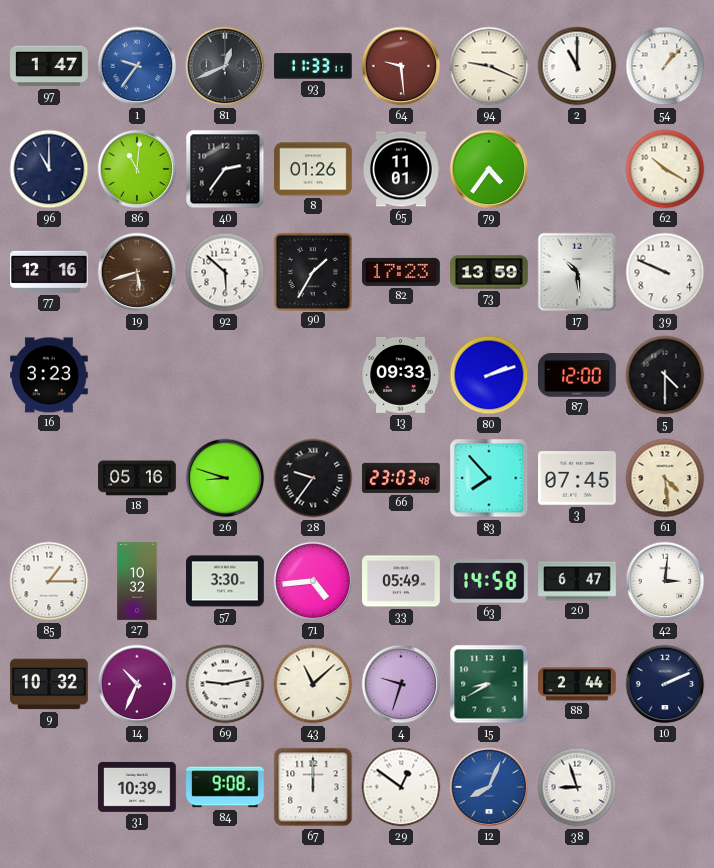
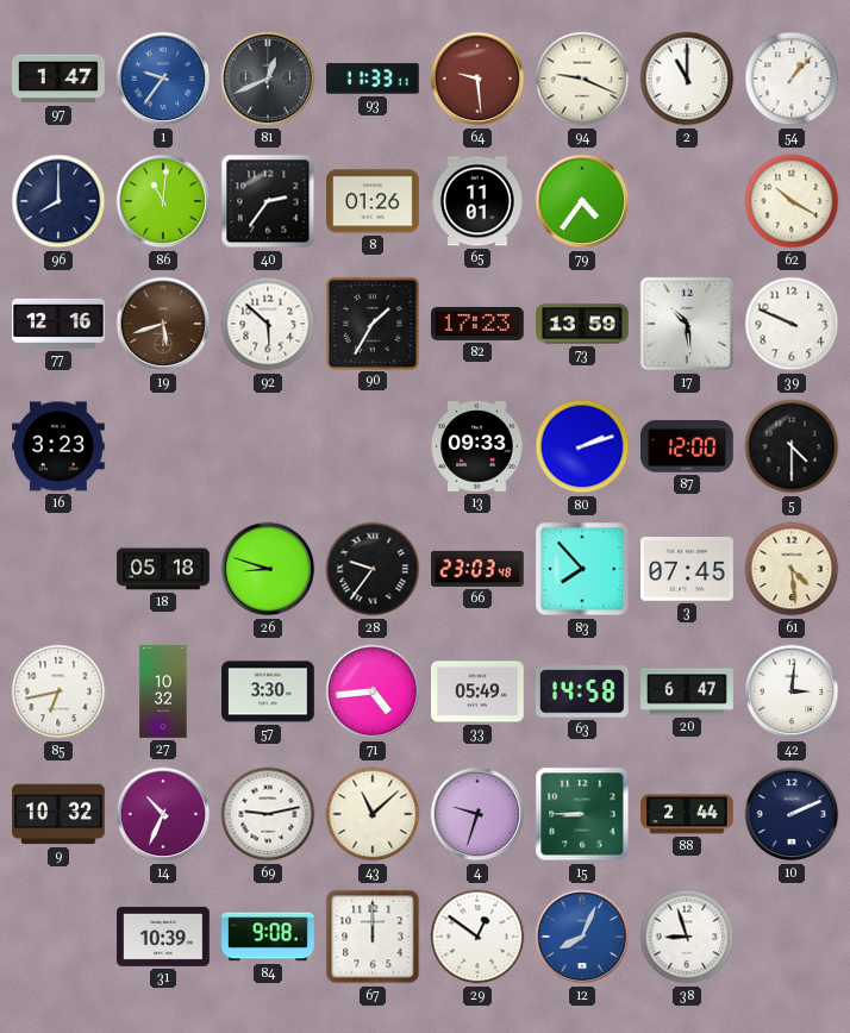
96: 11:00 -> 8:00 (58, 201)
18: 05:16 -> 05:18 (163, 569)
85: 1:15 -> 6:43 (58, 691)
15: 8:40 -> 8:45 (582, 814)
